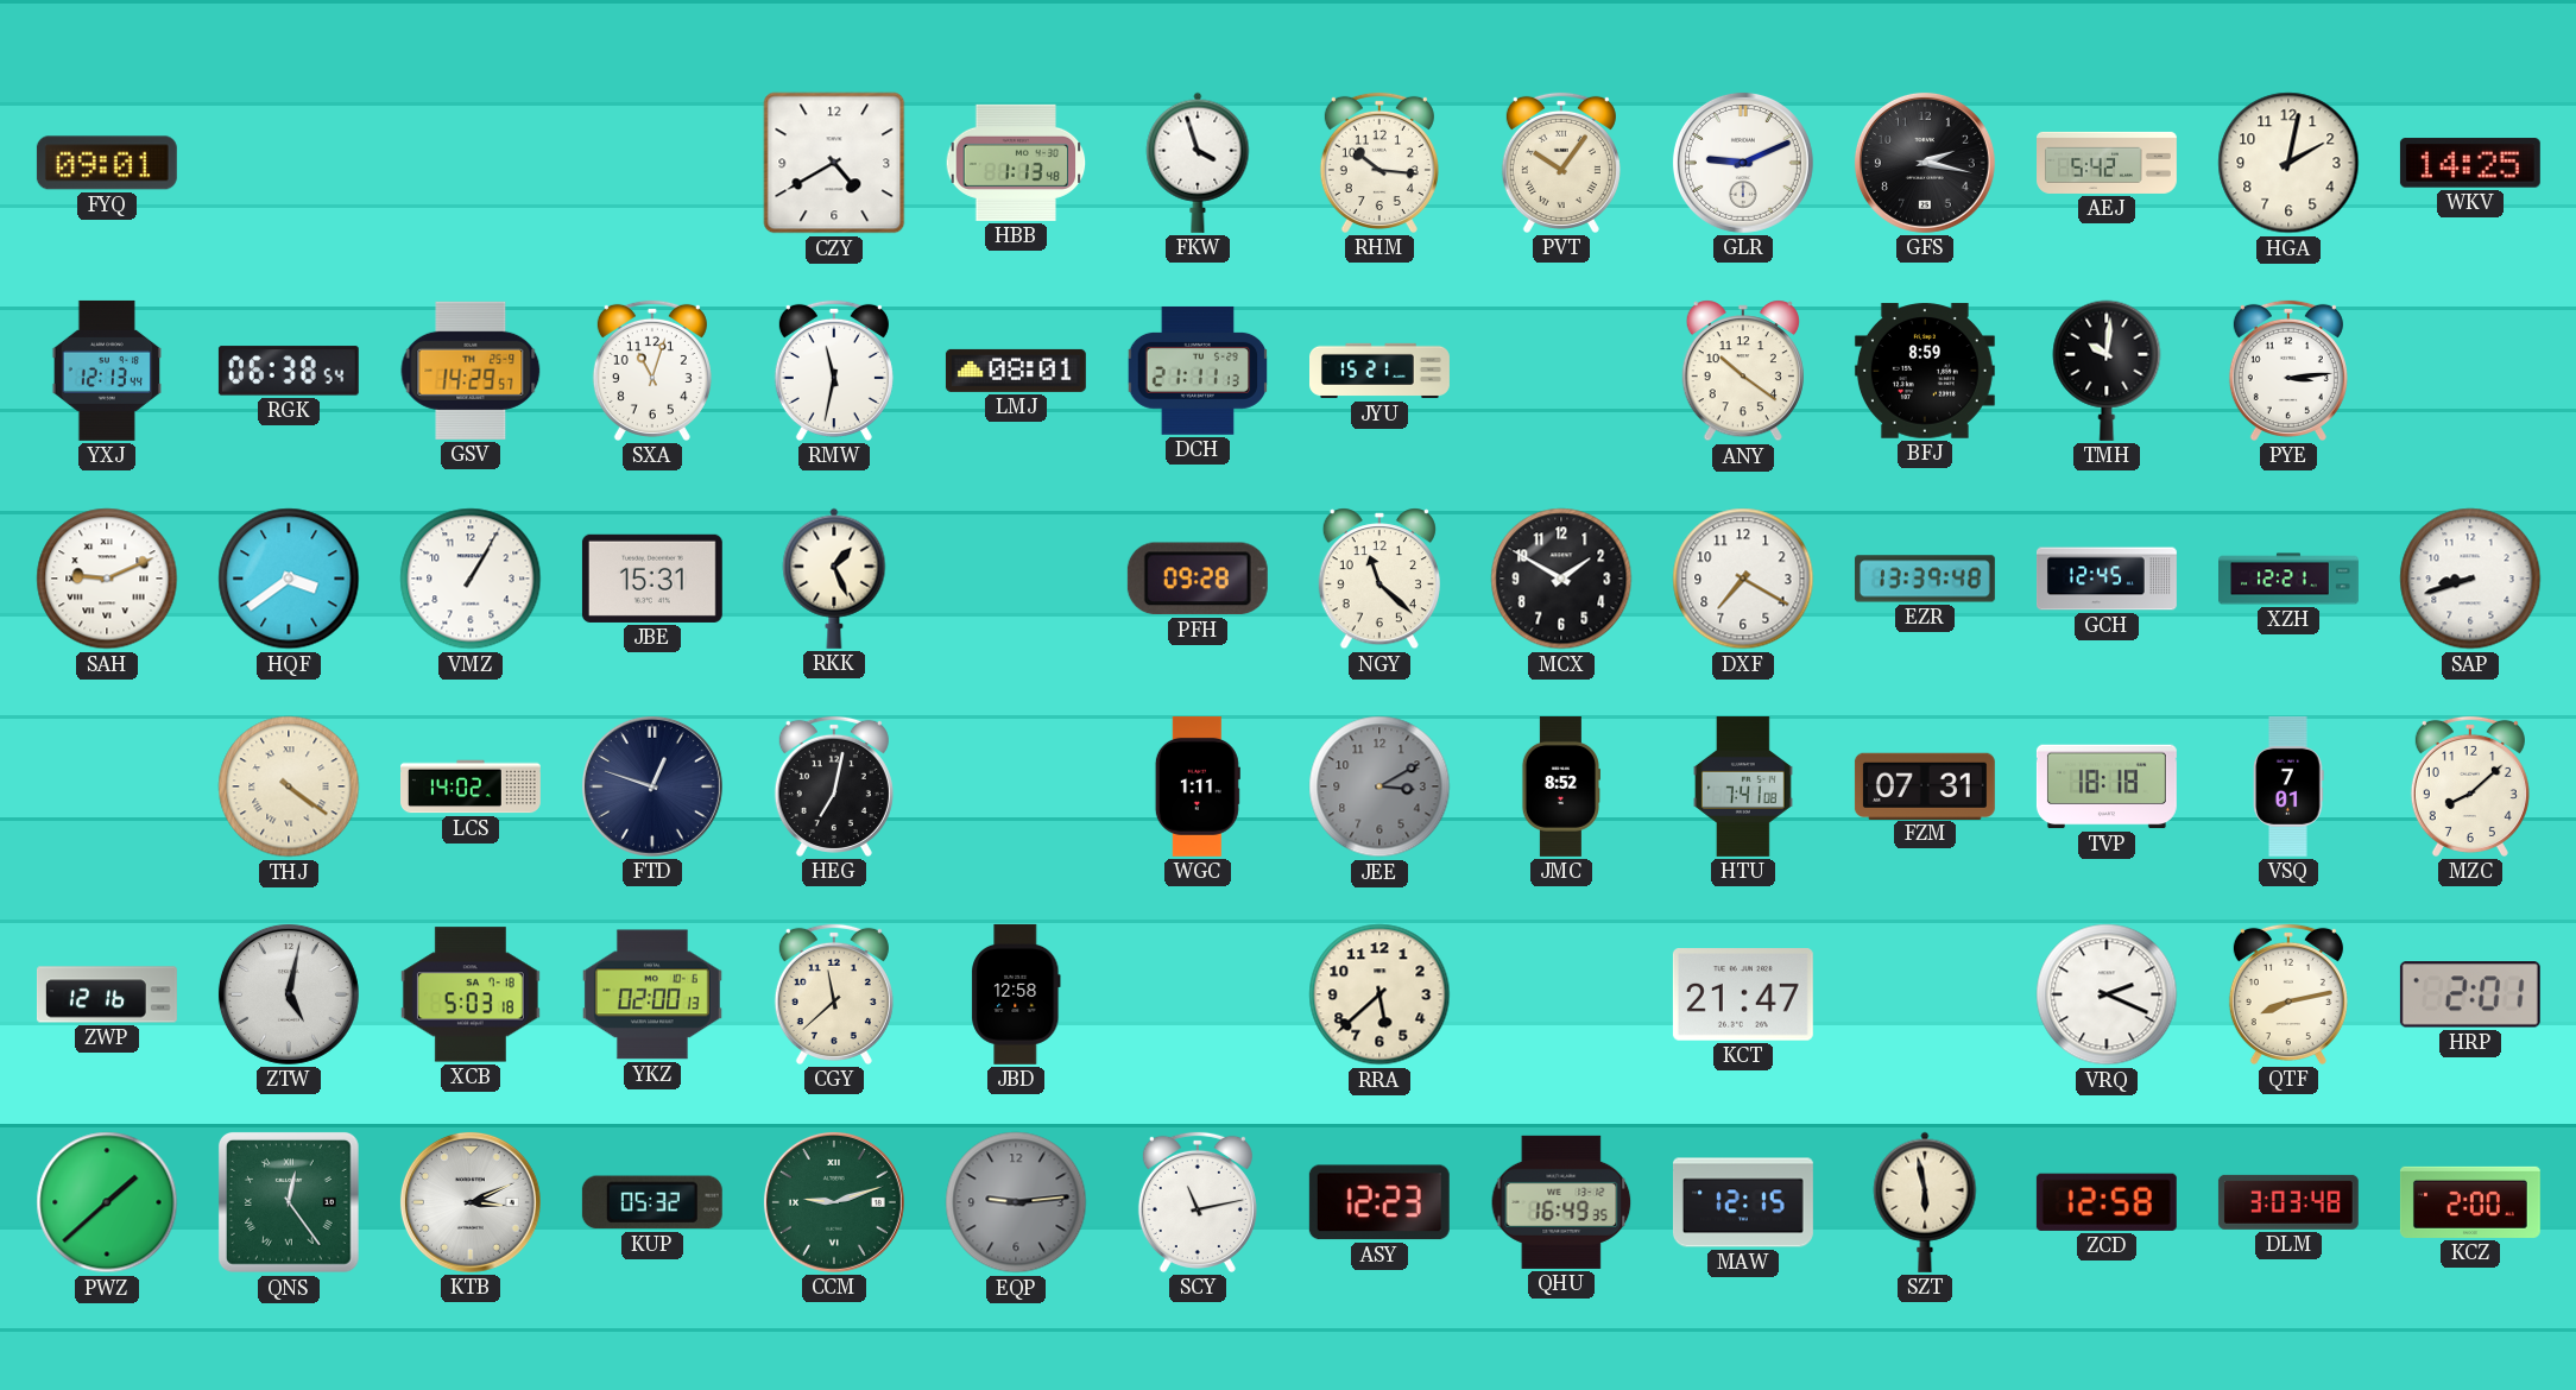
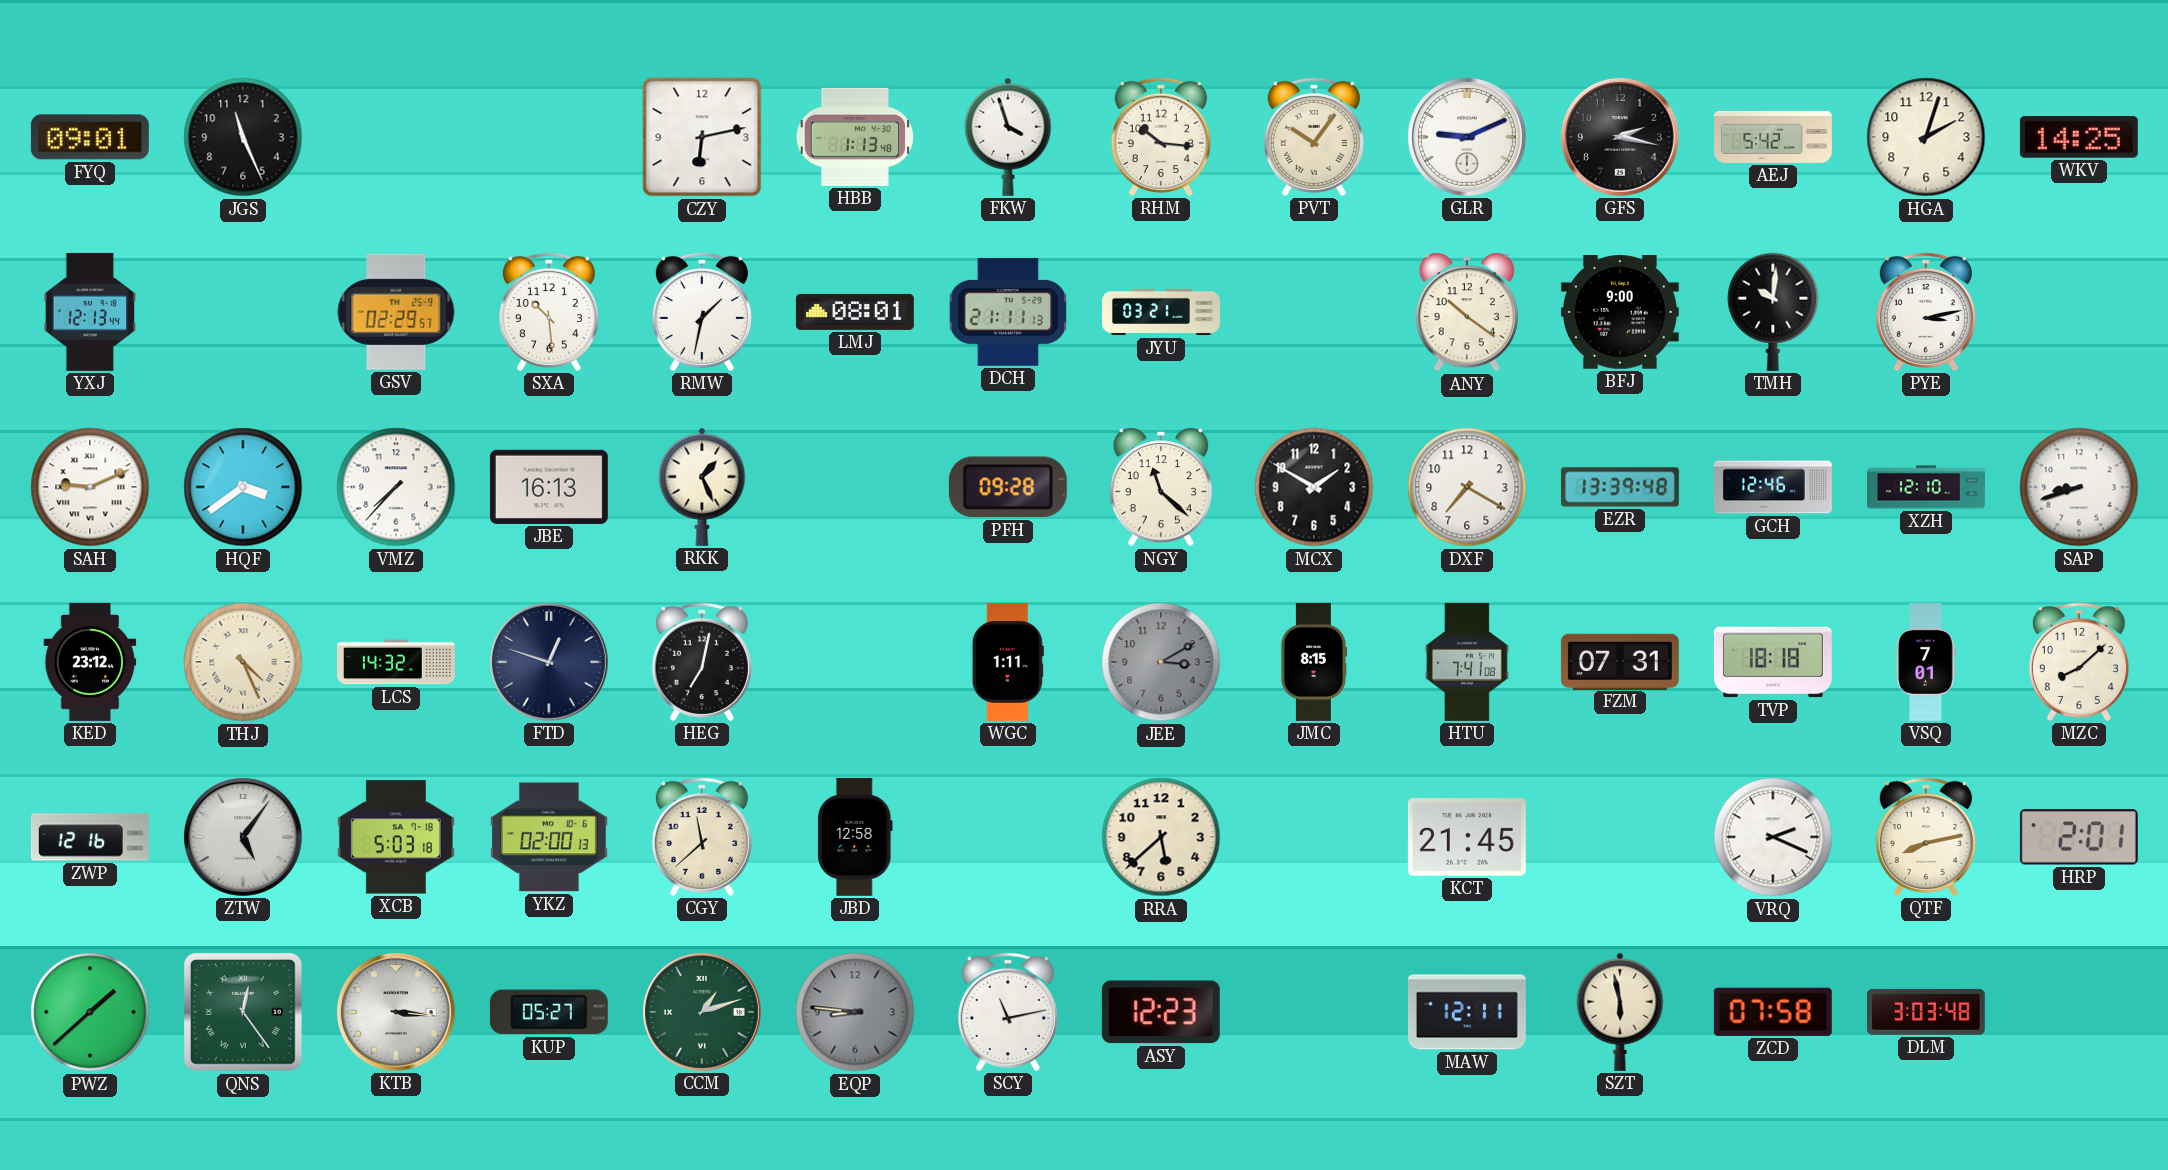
JGS: none -> 11:26 (243, 137)
CZY: 4:40 -> 6:13 (702, 137)
HGA: 2:02 -> 2:03 (1926, 137)
RGK: 06:38 -> none (289, 371)
GSV: 14:29 -> 02:29 (396, 312)
SXA: 11:03 -> 10:29 (549, 312)
RMW: 11:32 -> 1:32 (702, 312)
JYU: 15:21 -> 03:21 (1162, 312)
BFJ: 8:59 -> 9:00 (1620, 312)
PYE: 3:14 -> 3:13 (1926, 312)
VMZ: 1:05 -> 7:37 (396, 487)
JBE: 15:31 -> 16:13 (549, 487)
GCH: 12:45 -> 12:46 (1774, 487)
XZH: 12:21 -> 12:10 (1927, 487)
KED: none -> 23:12 (90, 662)
THJ: 4:21 -> 4:26 (243, 662)
LCS: 14:02 -> 14:32 (397, 662)
JMC: 8:52 -> 8:15 (1313, 662)
ZTW: 5:02 -> 5:06 (243, 837)
KCT: 21:47 -> 21:45 (1467, 837)
KTB: 3:11 -> 3:16 (396, 1012)
KUP: 05:32 -> 05:27 (549, 1012)
CCM: 9:12 -> 1:12 (702, 1012)
EQP: 9:14 -> 8:46 (855, 1012)
QHU: 16:49 -> none (1561, 1202)
MAW: 12:15 -> 12:11 (1467, 1012)
ZCD: 12:58 -> 07:58 (1773, 1012)
KCZ: 2:00 -> none (2470, 1202)
